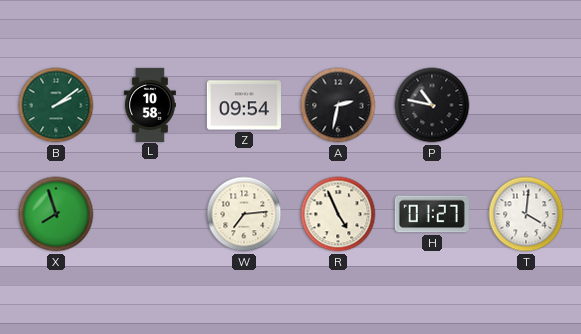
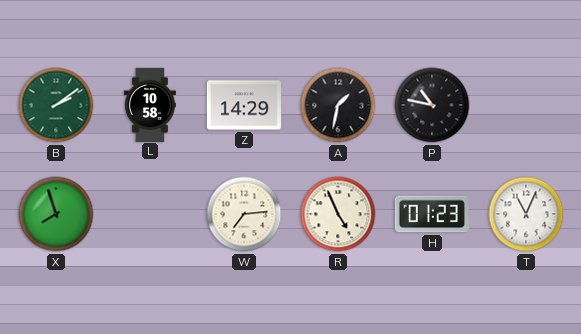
Z: 09:54 -> 14:29 (244, 105)
A: 2:32 -> 1:32 (338, 105)
H: 01:27 -> 01:23 (432, 214)
T: 4:01 -> 11:04 (526, 214)
